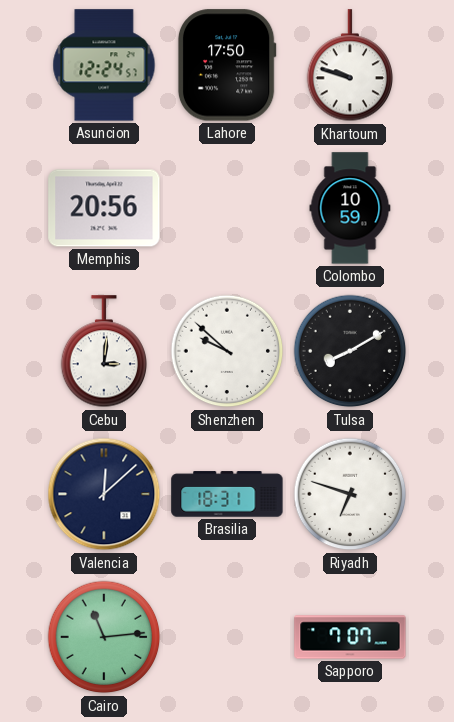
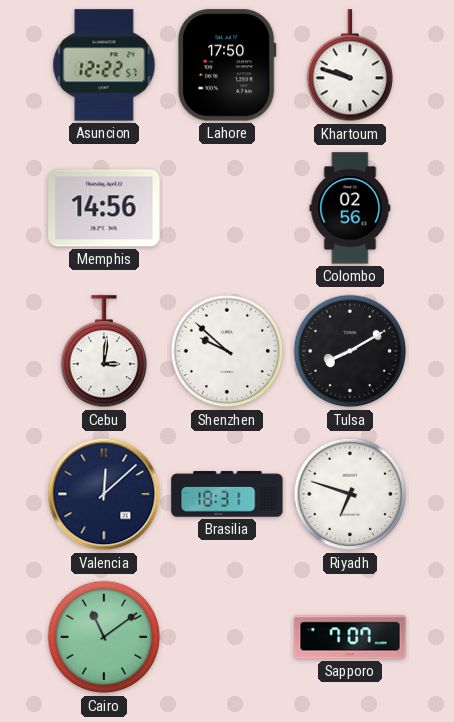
Asuncion: 12:24 -> 12:22 (104, 65)
Memphis: 20:56 -> 14:56 (104, 208)
Colombo: 10:59 -> 02:56 (350, 208)
Cairo: 11:14 -> 11:09 (104, 637)
